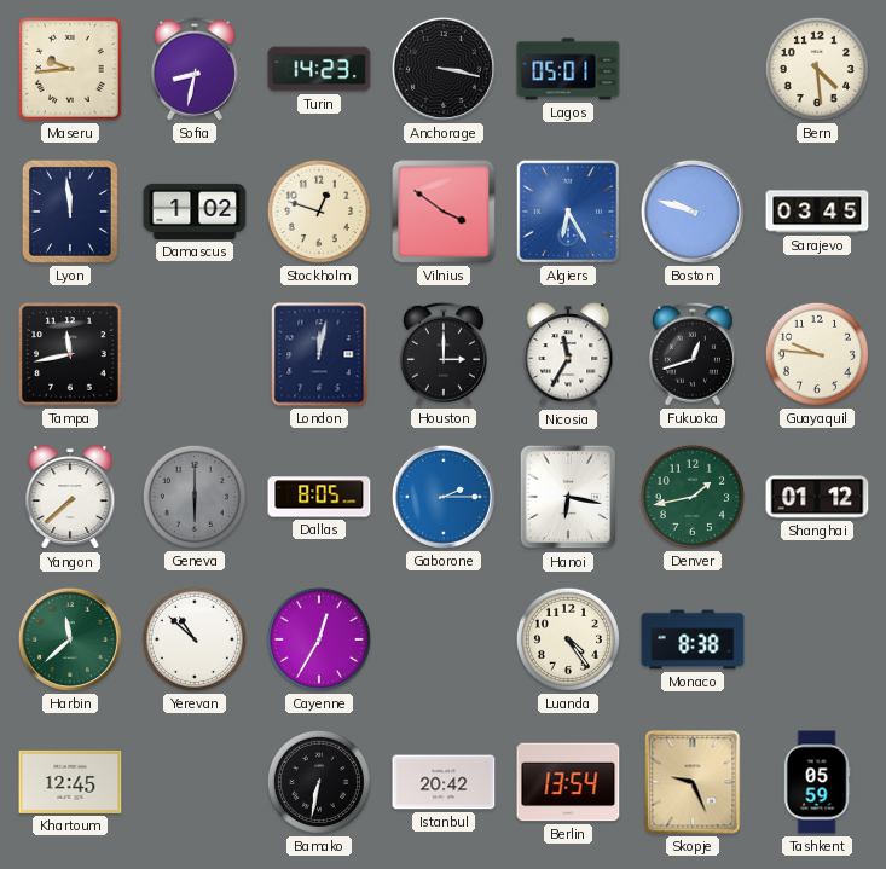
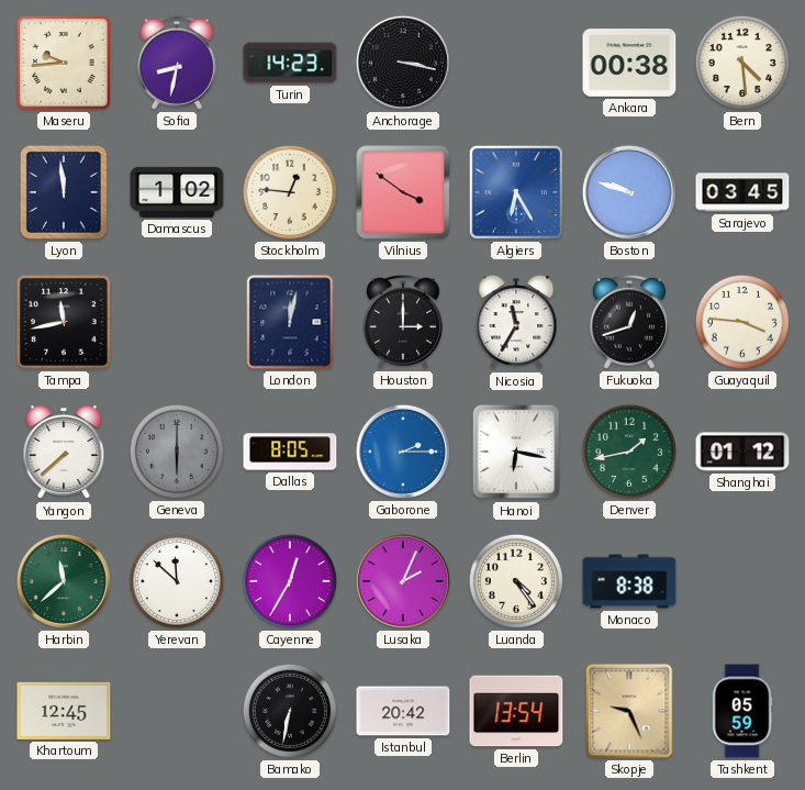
Lagos: 05:01 -> none (568, 69)
Ankara: none -> 00:38 (629, 63)
Stockholm: 12:48 -> 12:46 (290, 192)
Guayaquil: 9:46 -> 3:46 (742, 322)
Yerevan: 10:52 -> 11:52 (177, 581)
Lusaka: none -> 2:04 (403, 581)
